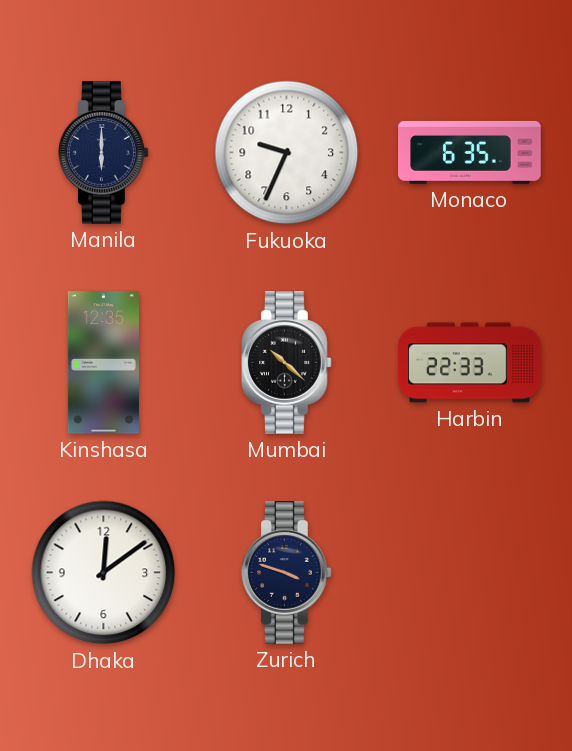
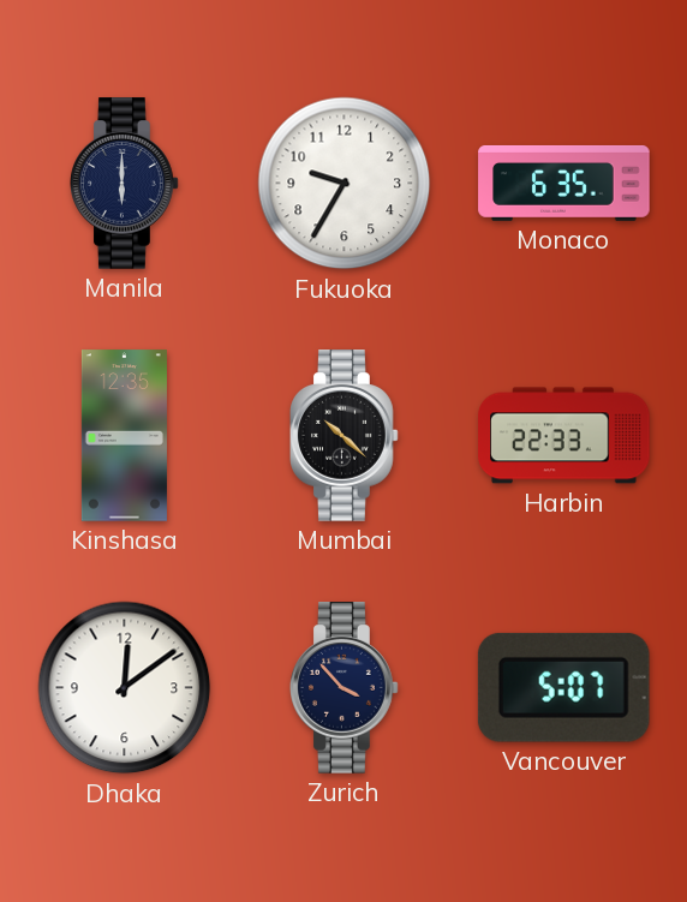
Fukuoka: 9:34 -> 9:35 (345, 184)
Zurich: 3:48 -> 3:53 (345, 688)
Vancouver: none -> 5:07 (563, 687)
